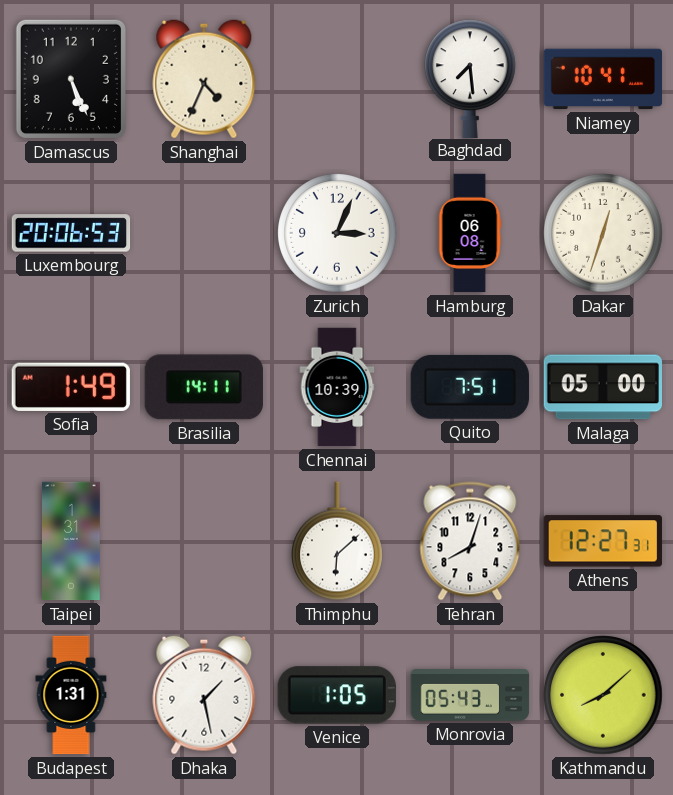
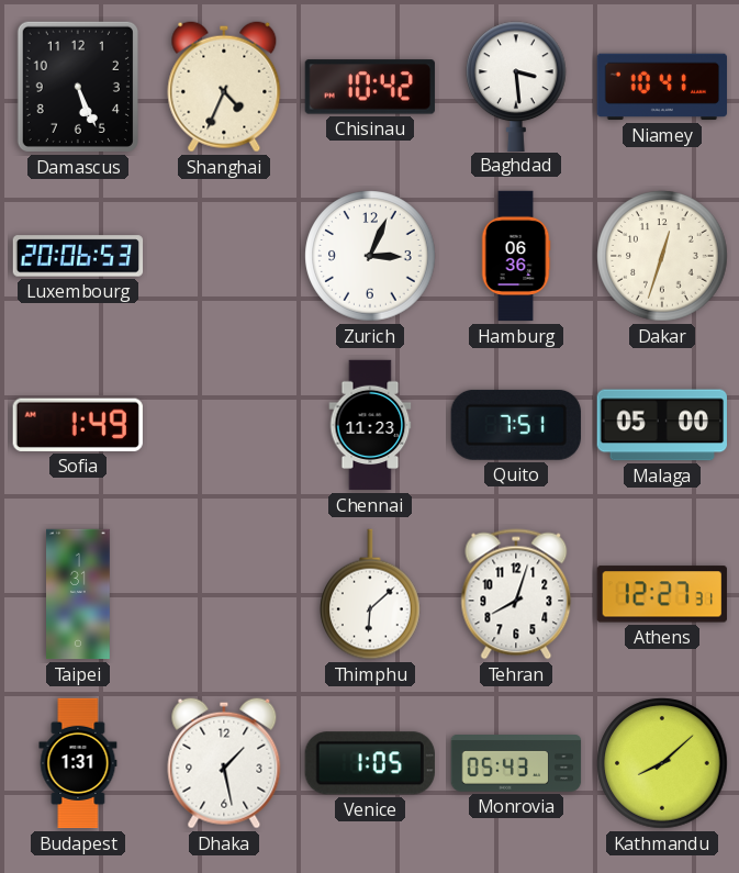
Chisinau: none -> 10:42 (370, 87)
Baghdad: 7:29 -> 3:29 (517, 86)
Hamburg: 06:08 -> 06:36 (516, 256)
Brasilia: 14:11 -> none (204, 387)
Chennai: 10:39 -> 11:23 (370, 425)
